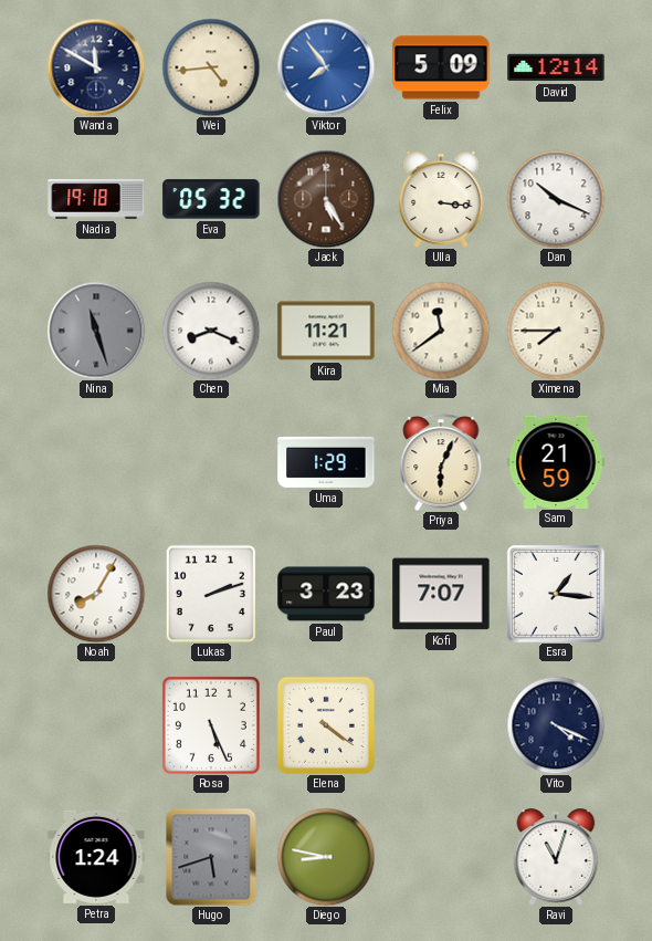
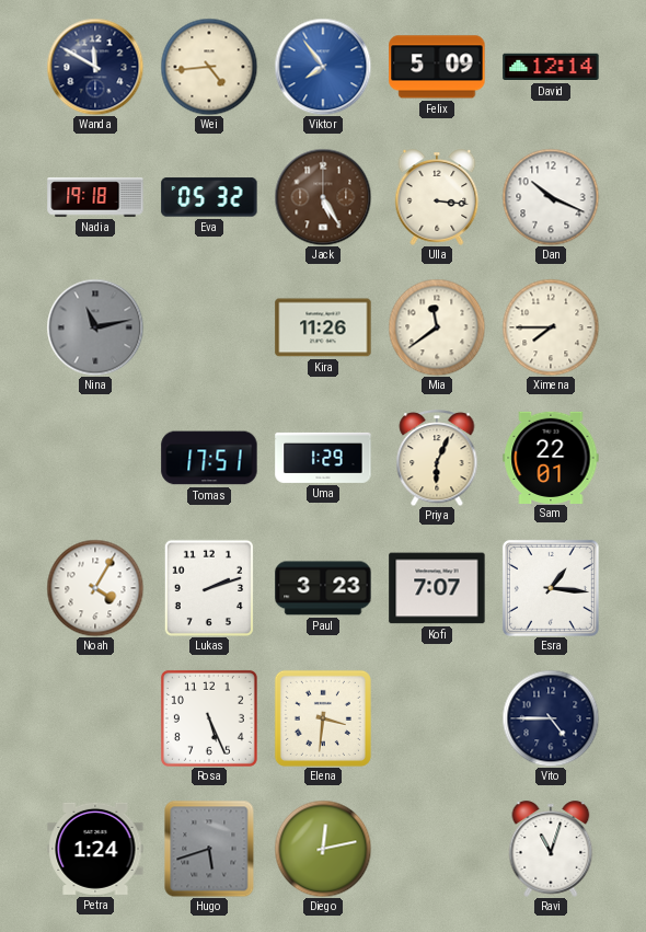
Nina: 11:27 -> 11:13 (95, 327)
Chen: 8:19 -> none (211, 331)
Kira: 11:21 -> 11:26 (323, 327)
Tomas: none -> 17:51 (209, 458)
Sam: 21:59 -> 22:01 (551, 457)
Noah: 8:05 -> 4:05 (95, 588)
Elena: 4:21 -> 3:31 (323, 718)
Vito: 4:19 -> 4:45 (551, 718)
Diego: 8:47 -> 12:13 (323, 849)
